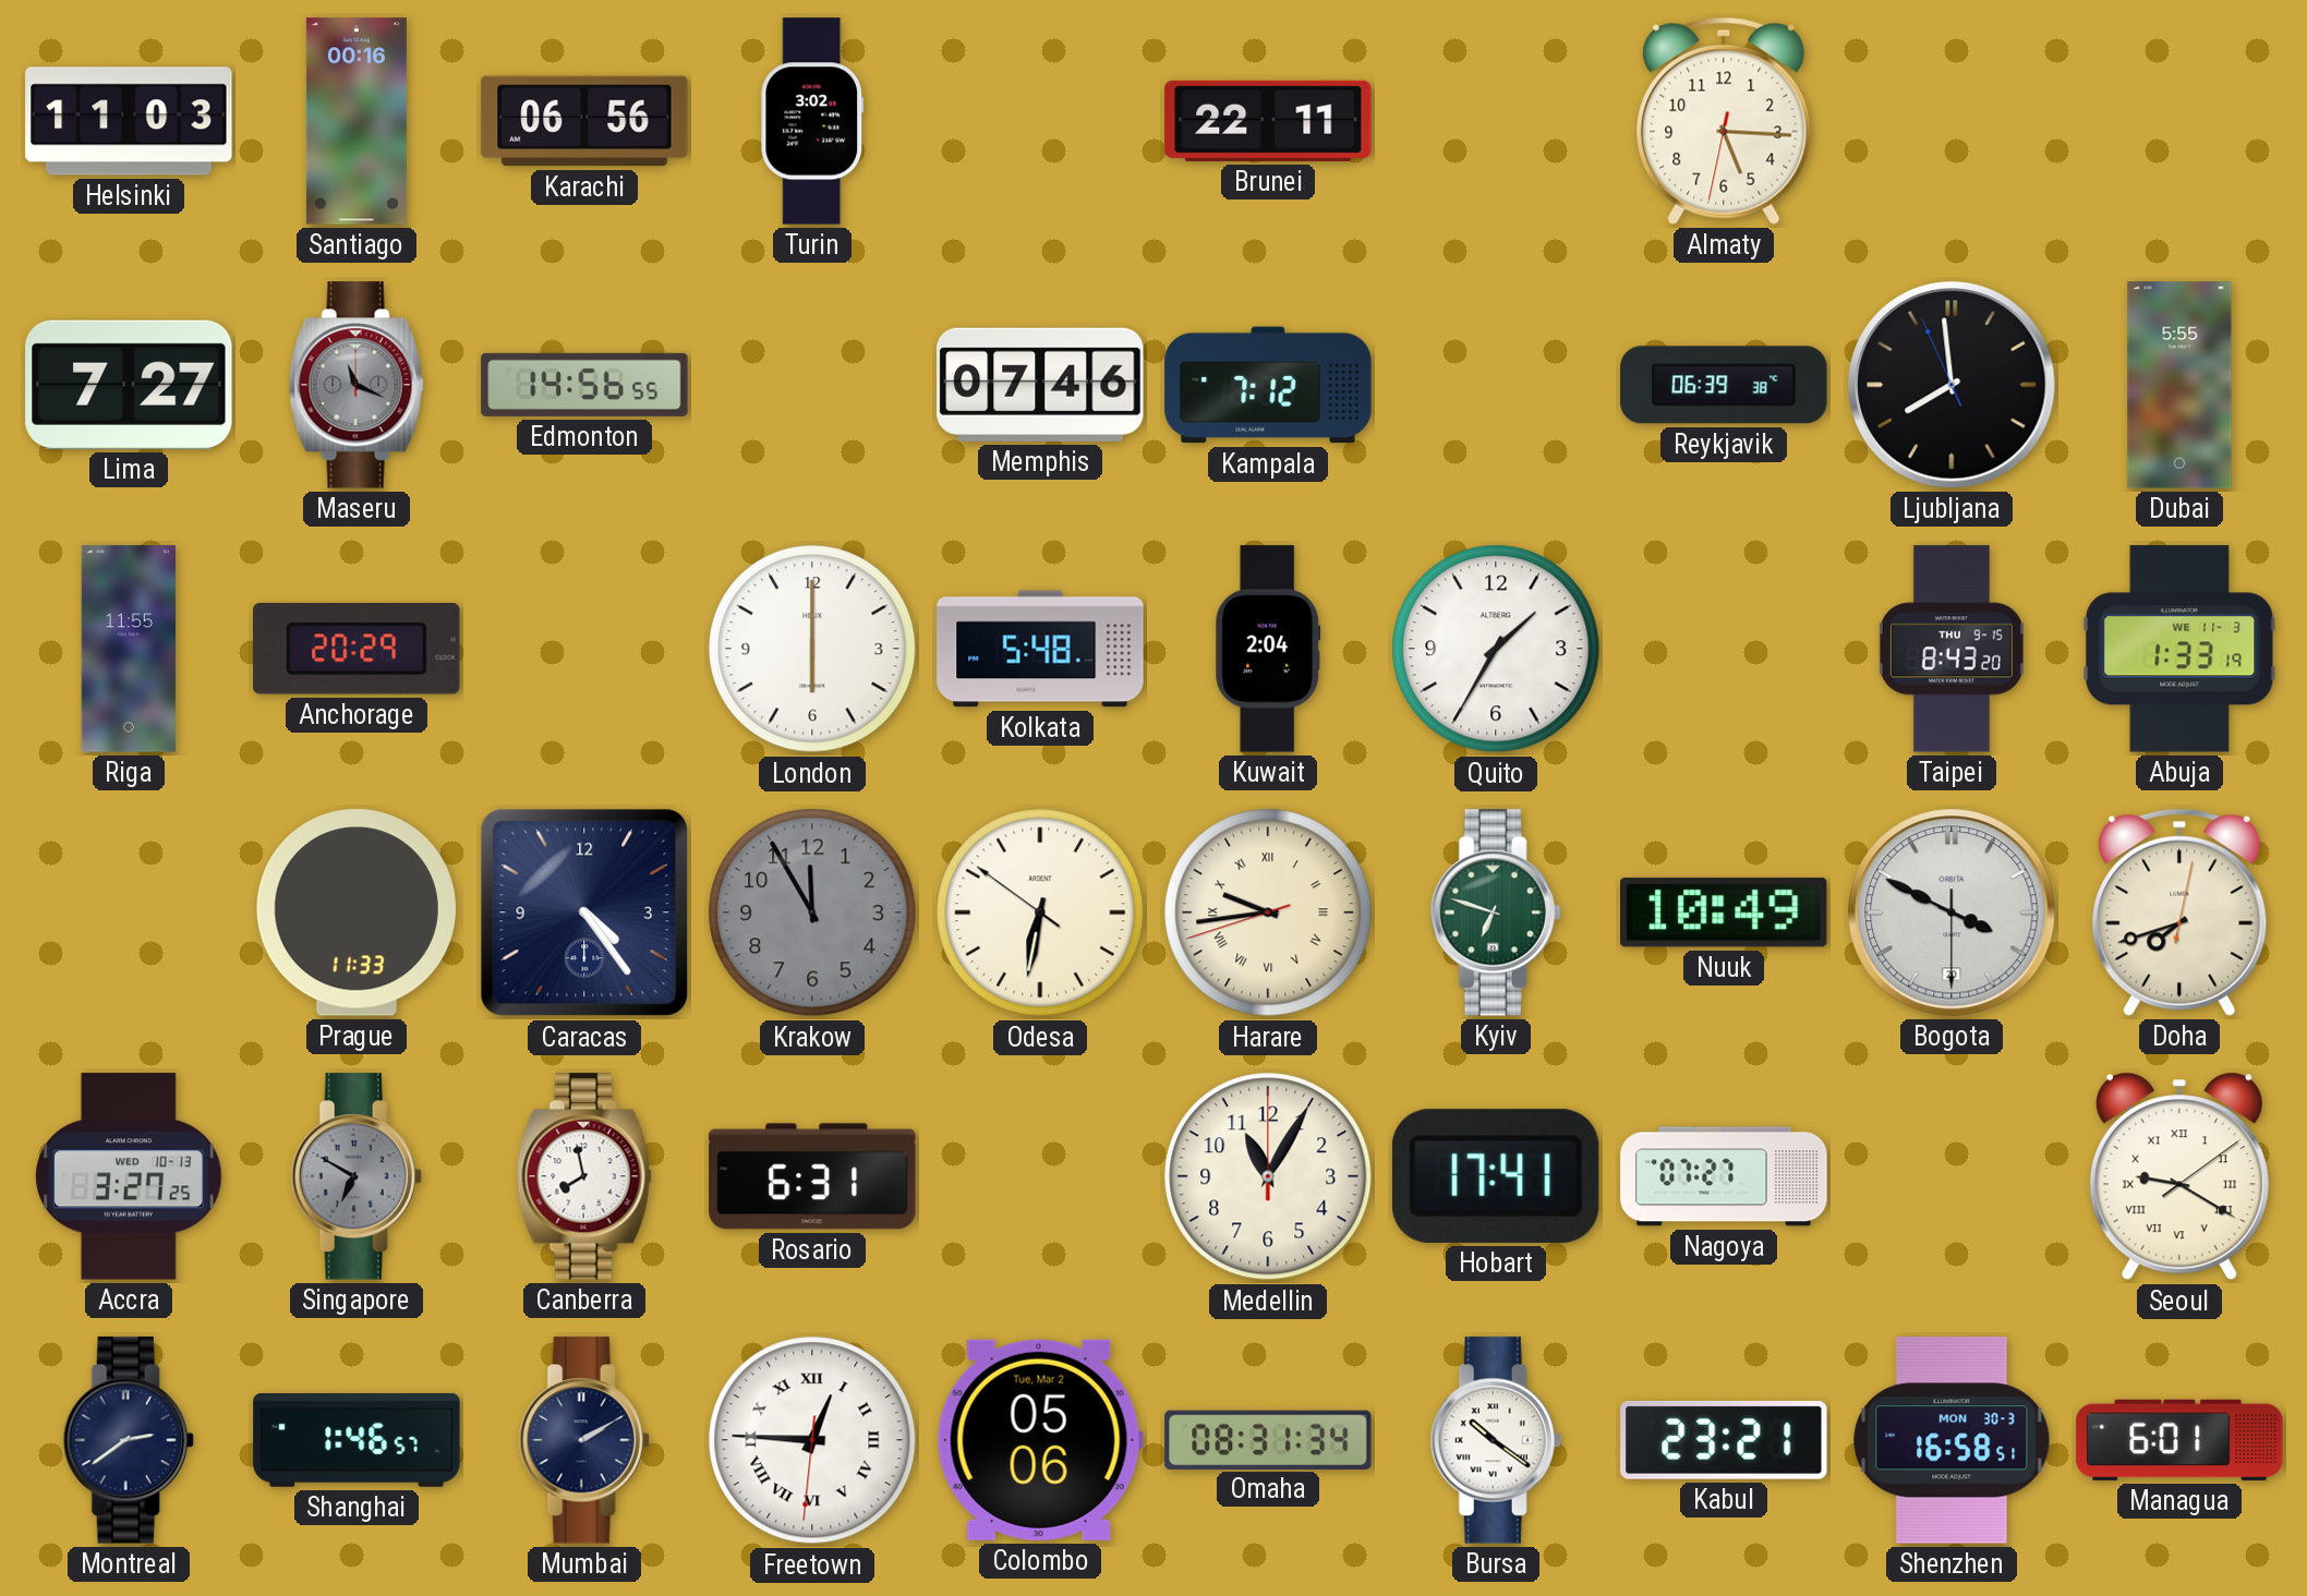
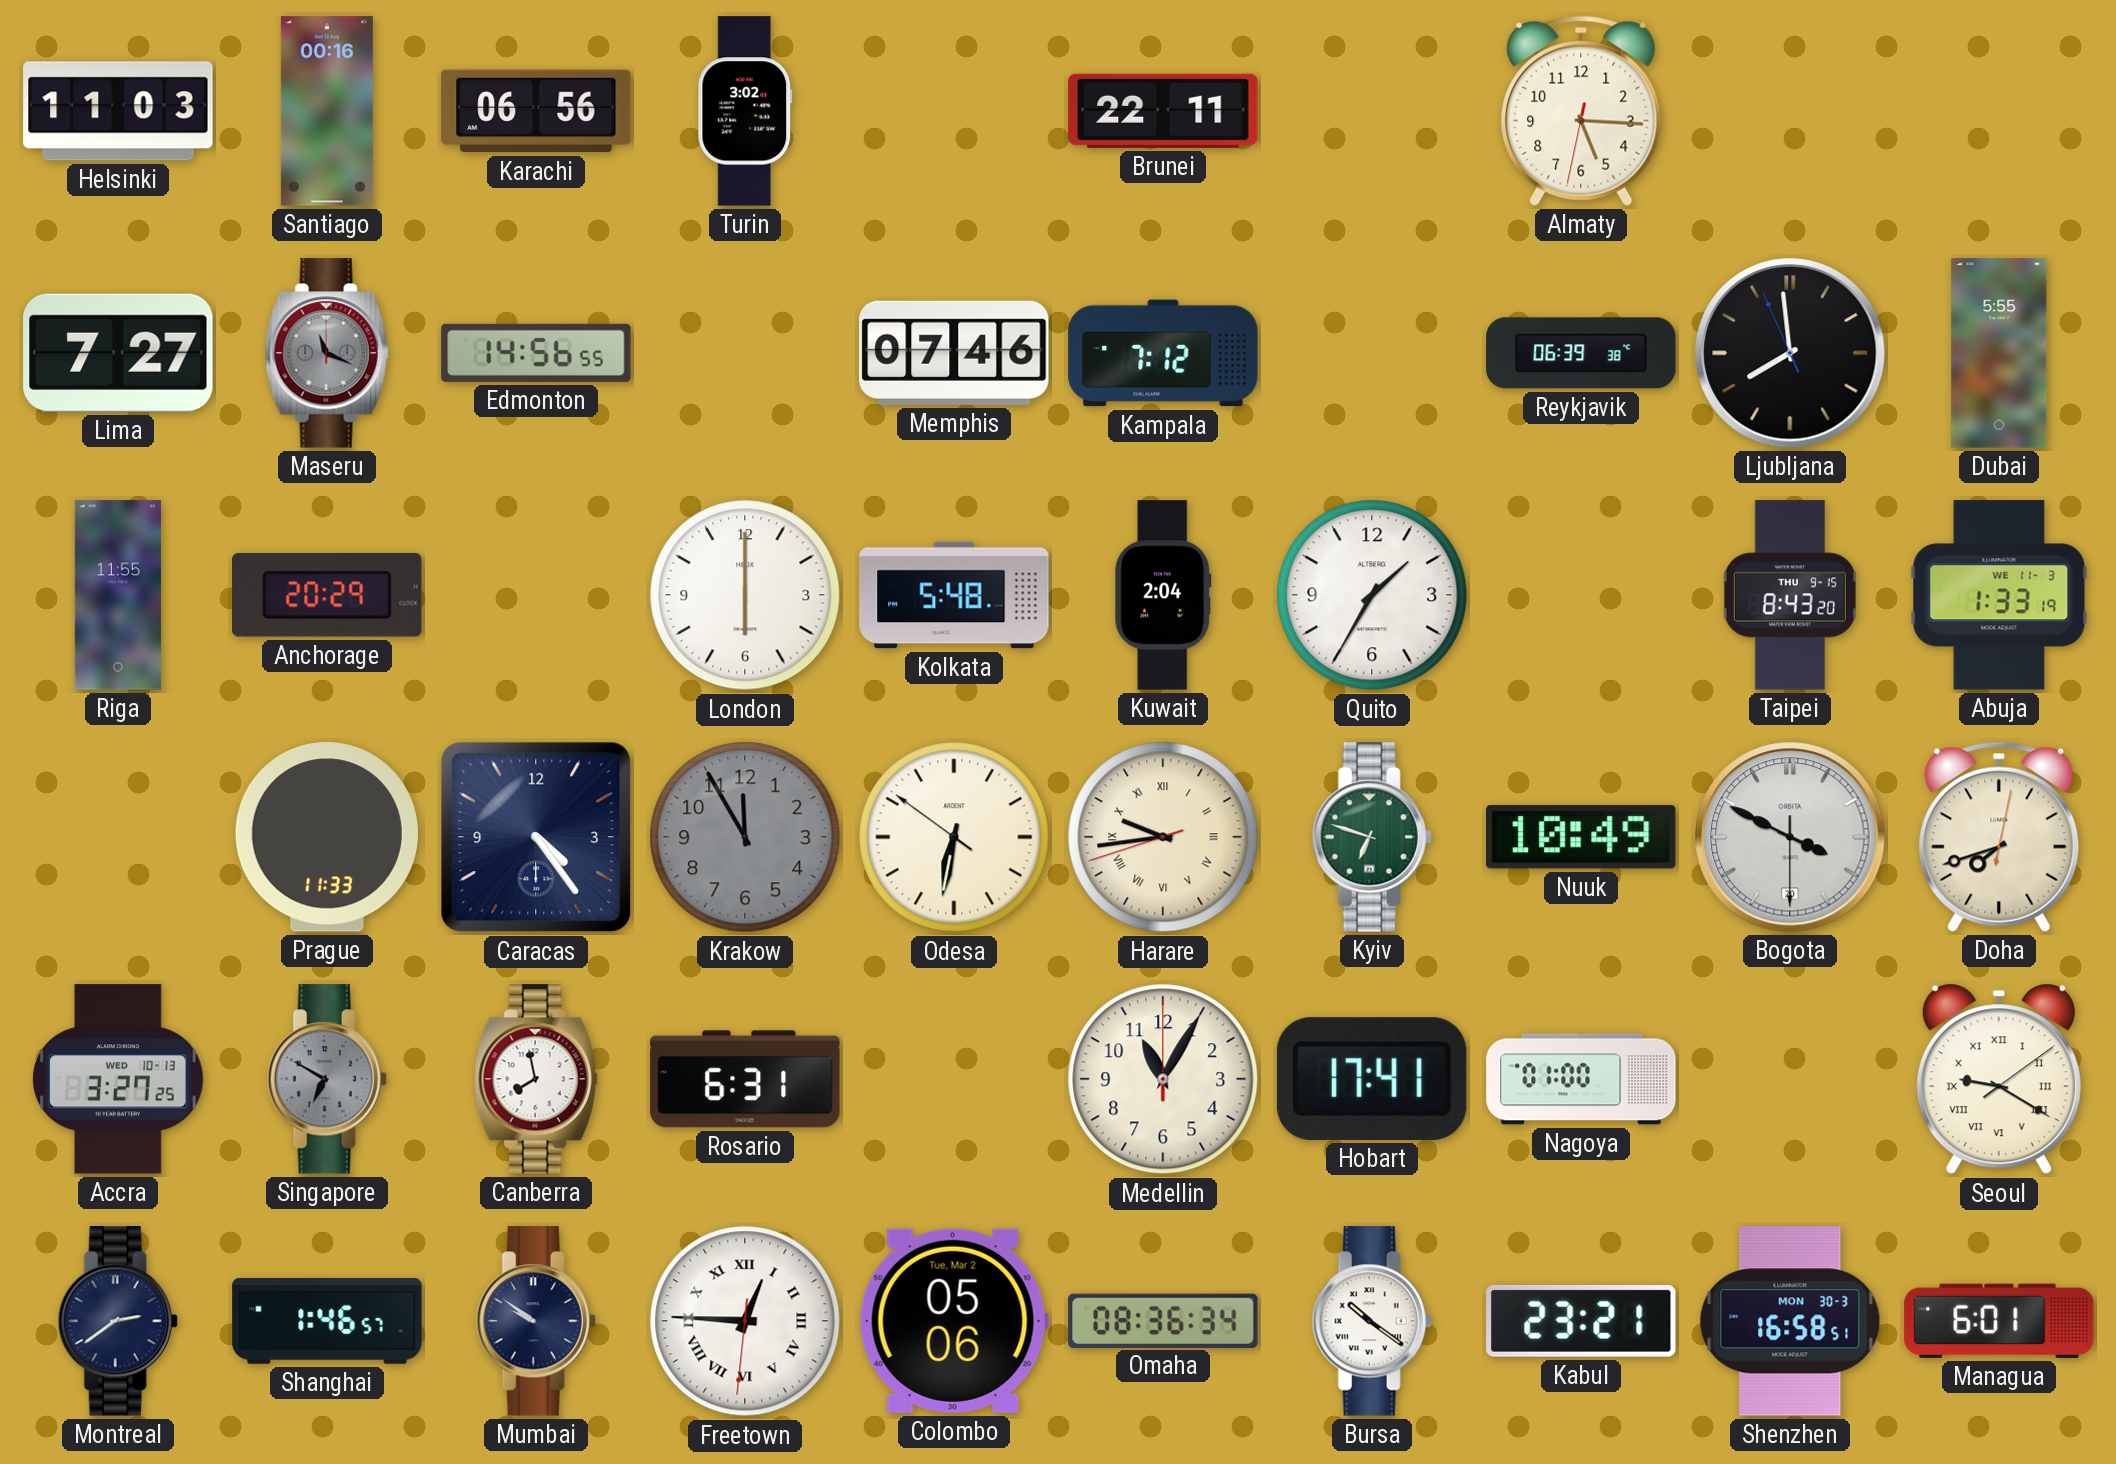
Nagoya: 07:27 -> 01:00 (1581, 1079)
Mumbai: 2:10 -> 9:51 (536, 1321)
Omaha: 08:31 -> 08:36 (1163, 1320)
